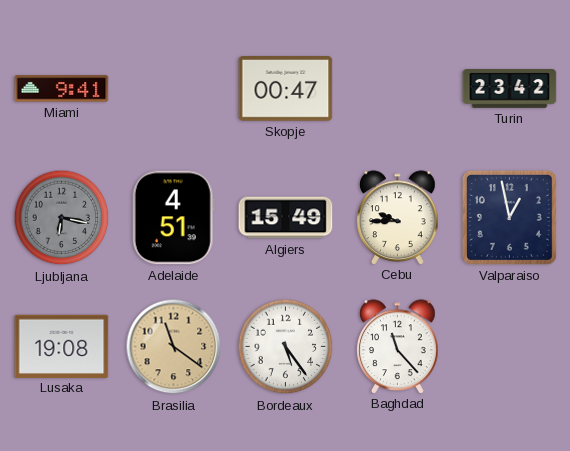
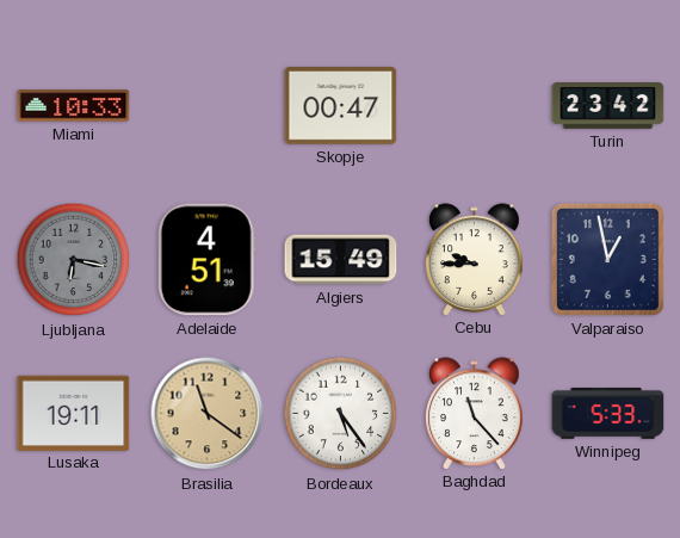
Miami: 9:41 -> 10:33 (74, 106)
Lusaka: 19:08 -> 19:11 (74, 413)
Winnipeg: none -> 5:33 (608, 414)
